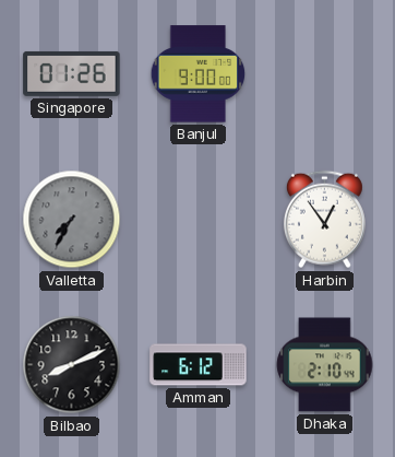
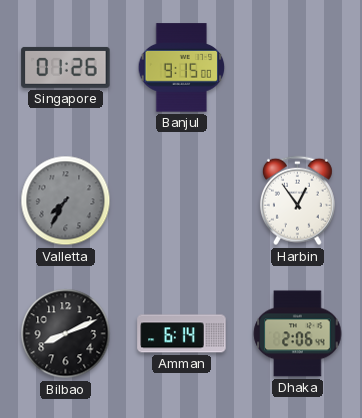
Banjul: 9:00 -> 9:15 (182, 68)
Amman: 6:12 -> 6:14 (182, 334)
Dhaka: 2:10 -> 2:06 (298, 334)
